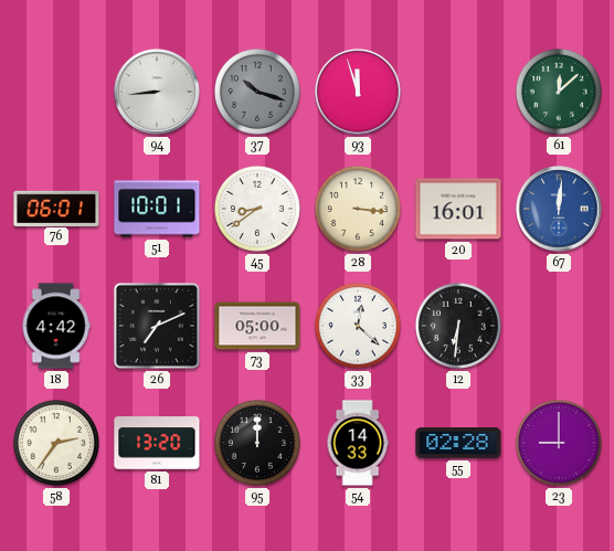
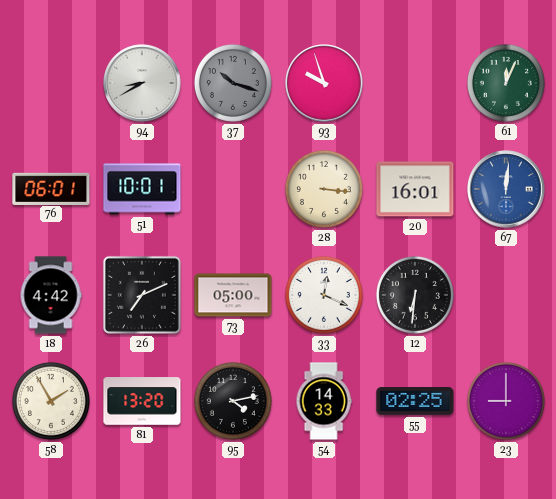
94: 8:44 -> 8:40 (142, 83)
93: 11:57 -> 9:57 (324, 83)
61: 12:08 -> 12:04 (506, 83)
45: 8:39 -> none (257, 209)
33: 12:22 -> 12:19 (324, 295)
58: 2:36 -> 1:55 (51, 401)
95: 12:00 -> 4:13 (233, 401)
55: 02:28 -> 02:25 (415, 401)
